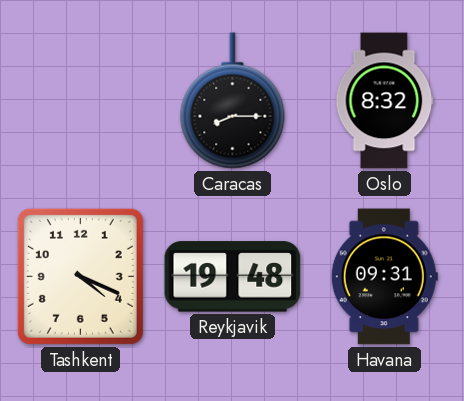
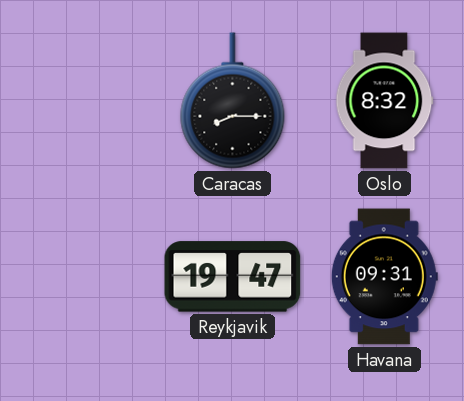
Tashkent: 4:19 -> none (80, 276)
Reykjavik: 19:48 -> 19:47 (233, 277)
